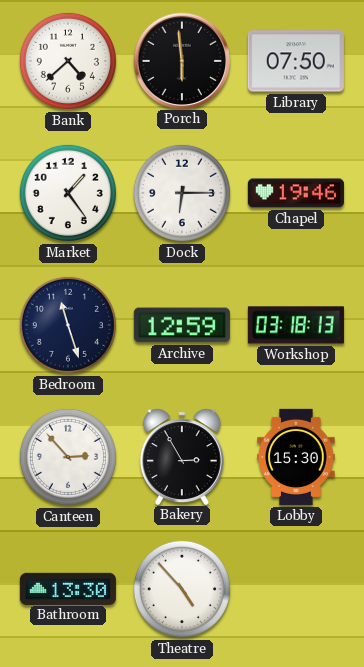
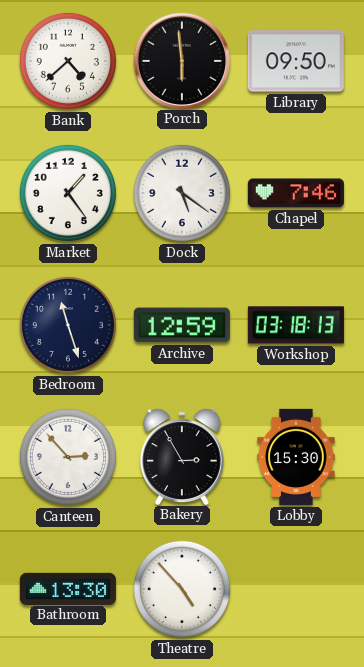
Library: 07:50 -> 09:50 (296, 61)
Dock: 6:15 -> 5:21 (182, 193)
Chapel: 19:46 -> 7:46 (296, 193)
